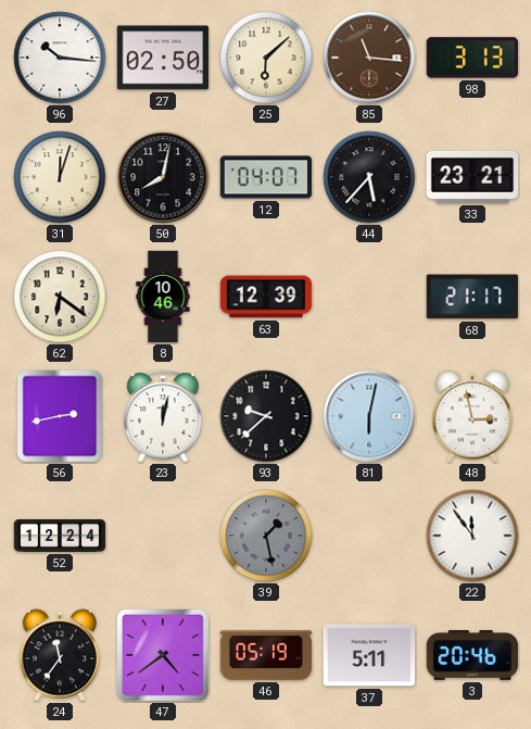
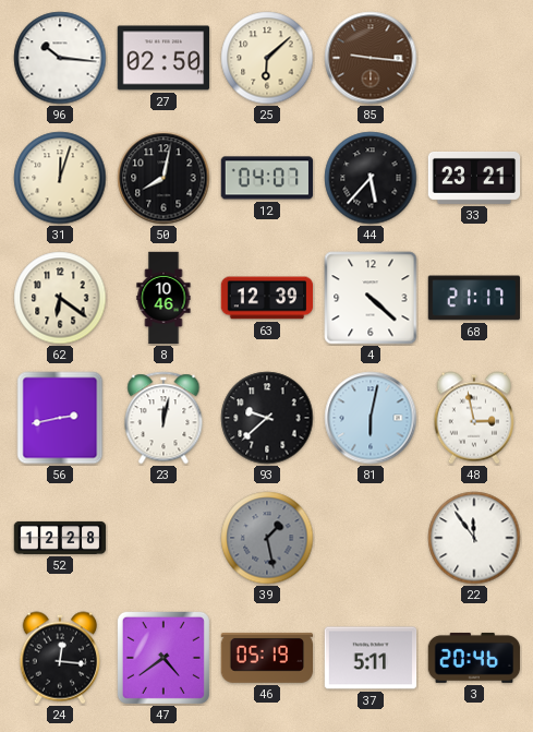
85: 11:16 -> 9:16 (371, 58)
98: 3:13 -> none (471, 58)
4: none -> 4:22 (371, 298)
52: 12:24 -> 12:28 (60, 538)
24: 11:36 -> 12:16 (59, 658)
